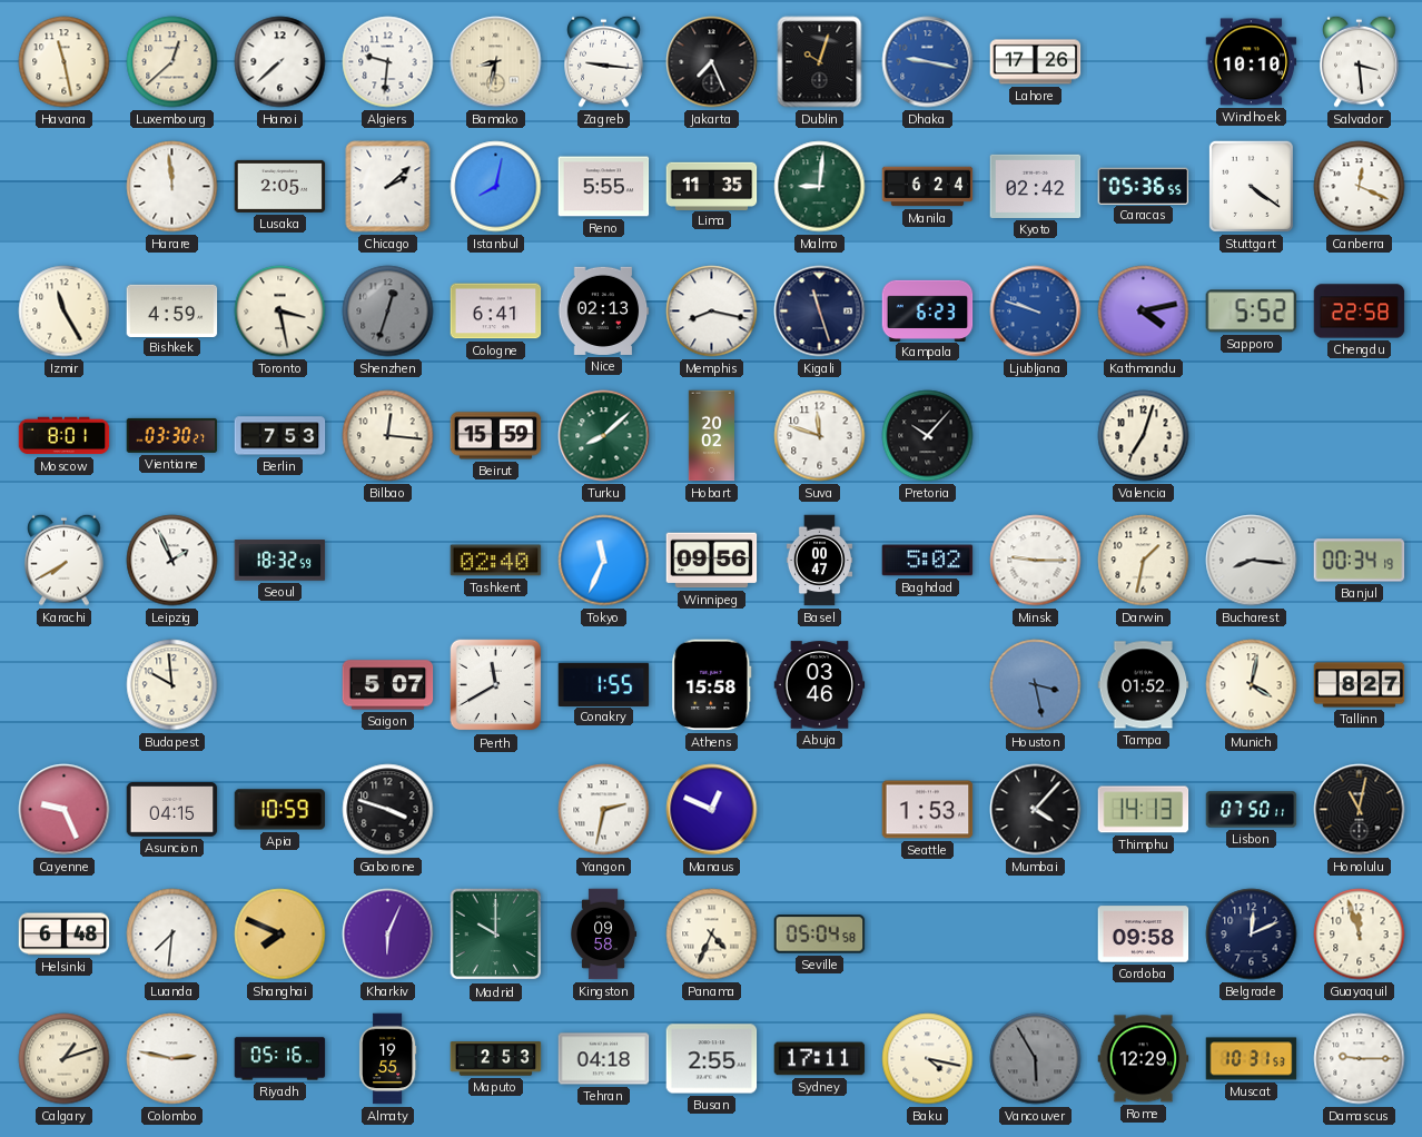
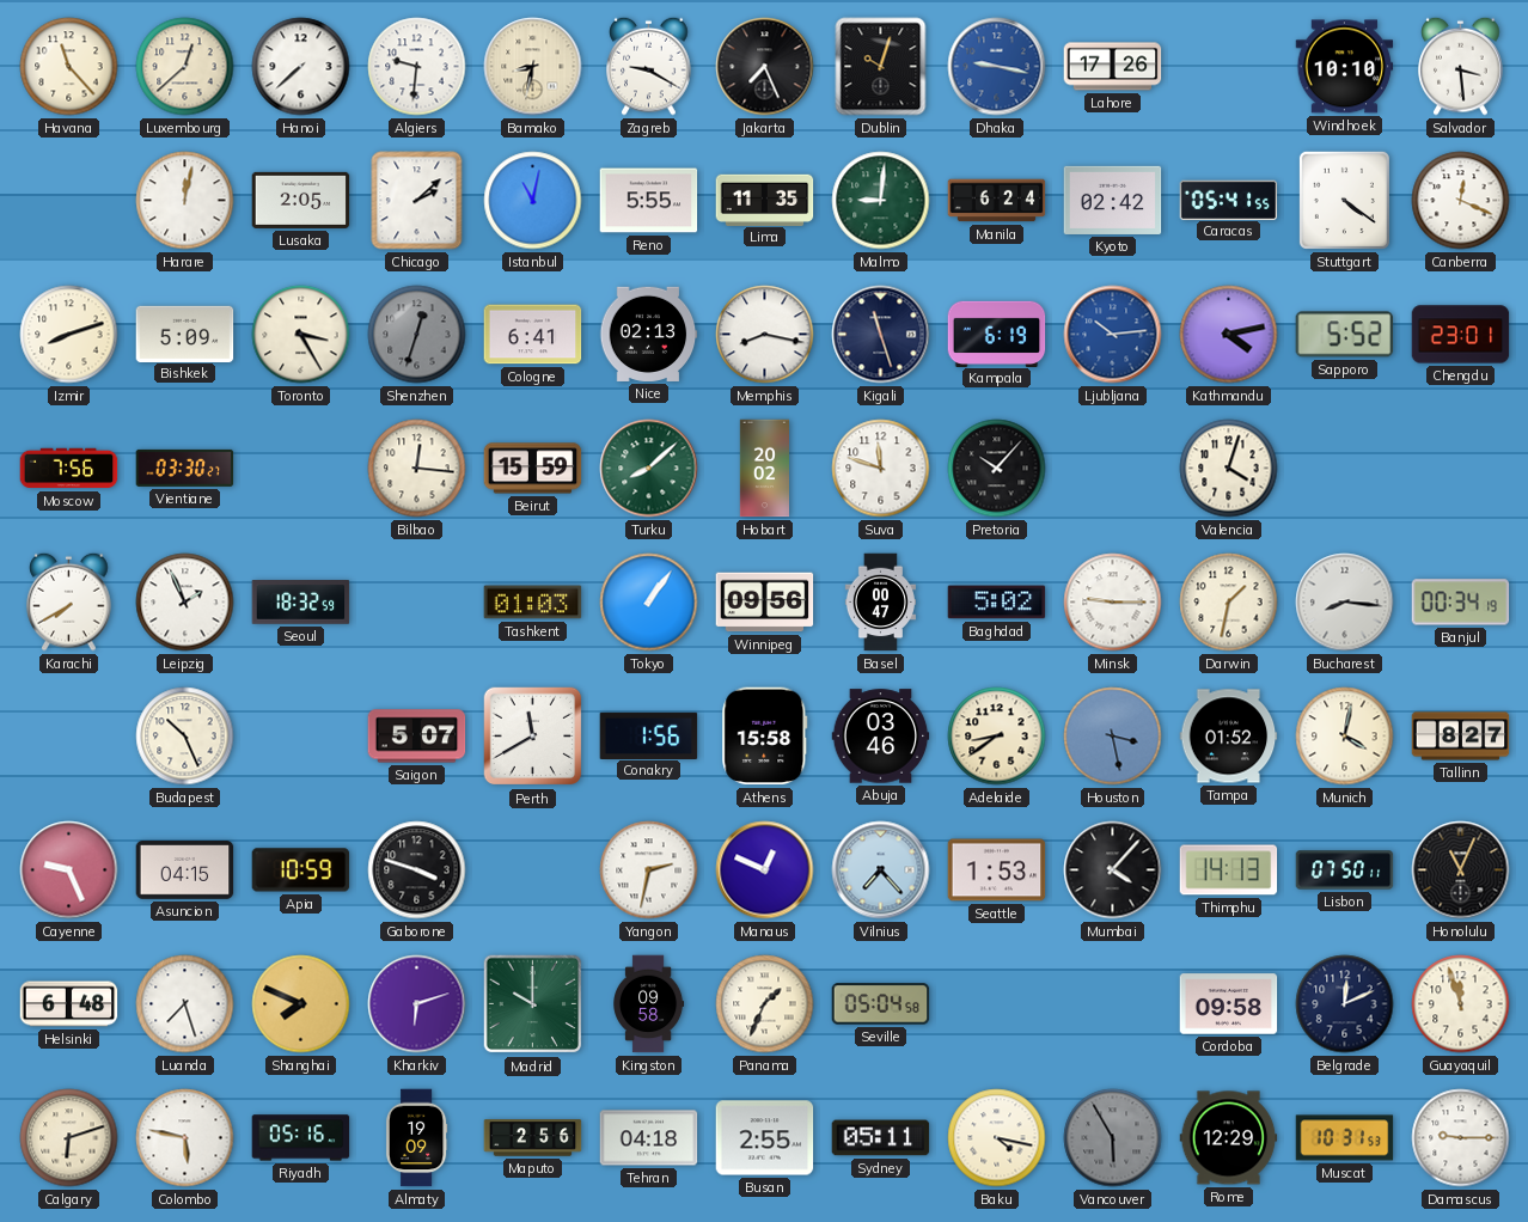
Havana: 11:28 -> 11:23 (69, 67)
Zagreb: 9:16 -> 9:20 (649, 66)
Harare: 11:59 -> 12:02 (185, 201)
Istanbul: 8:02 -> 11:02 (533, 201)
Caracas: 05:36 -> 05:41 (1229, 200)
Izmir: 11:25 -> 8:12 (69, 335)
Bishkek: 4:59 -> 5:09 (185, 334)
Toronto: 3:28 -> 3:25 (301, 335)
Kampala: 6:23 -> 6:19 (997, 334)
Ljubljana: 9:48 -> 10:14 (1113, 335)
Chengdu: 22:58 -> 23:01 (1461, 335)
Moscow: 8:01 -> 7:56 (69, 469)
Berlin: 7:53 -> none (280, 436)
Valencia: 7:03 -> 4:03 (1229, 469)
Tashkent: 02:40 -> 01:03 (533, 603)
Tokyo: 11:34 -> 1:06 (649, 603)
Budapest: 9:59 -> 10:26 (185, 737)
Conakry: 1:55 -> 1:56 (649, 735)
Adelaide: none -> 8:39 (997, 737)
Vilnius: none -> 7:23 (881, 870)
Honolulu: 11:02 -> 11:04 (1461, 870)
Luanda: 7:31 -> 7:27 (185, 1004)
Kharkiv: 6:04 -> 6:12 (417, 1004)
Panama: 4:34 -> 1:34 (765, 1004)
Calgary: 1:12 -> 6:12 (69, 1138)
Colombo: 2:47 -> 5:47 (185, 1138)
Almaty: 19:55 -> 19:09 (416, 1138)
Maputo: 2:53 -> 2:56 (533, 1138)
Sydney: 17:11 -> 05:11 (881, 1138)
